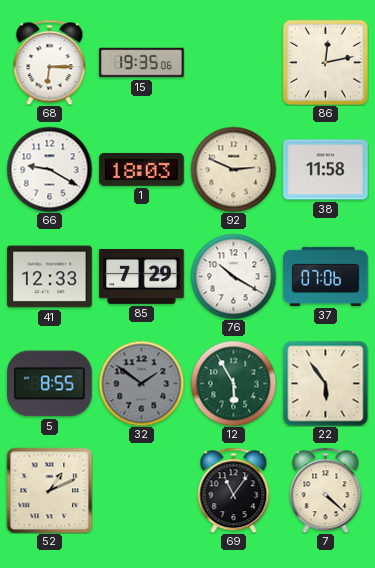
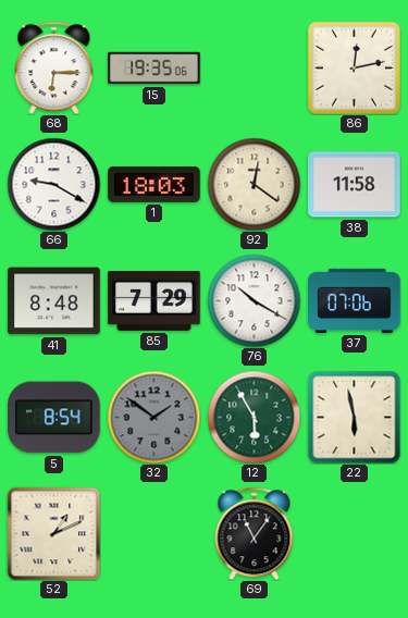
92: 2:49 -> 12:21 (254, 184)
41: 12:33 -> 8:48 (54, 301)
5: 8:55 -> 8:54 (54, 418)
22: 5:54 -> 5:58 (354, 417)
7: 4:22 -> none (326, 490)
